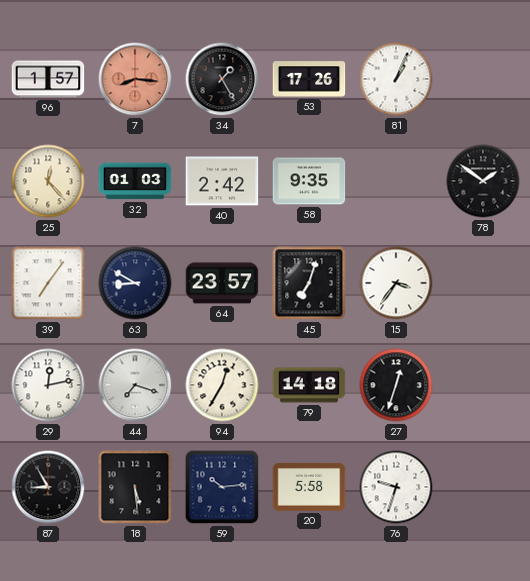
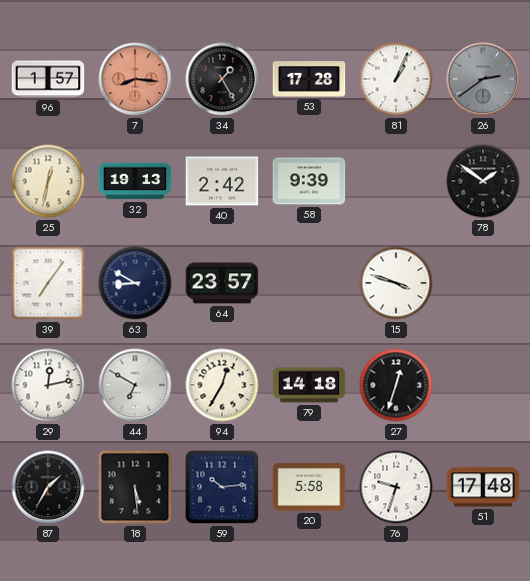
53: 17:26 -> 17:28 (309, 79)
26: none -> 2:39 (483, 79)
25: 12:23 -> 12:32 (48, 181)
32: 01:03 -> 19:13 (135, 181)
58: 9:35 -> 9:39 (309, 181)
45: 7:03 -> none (309, 283)
15: 3:36 -> 3:48 (396, 283)
44: 7:18 -> 6:50 (135, 385)
87: 8:55 -> 1:35 (48, 487)
51: none -> 17:48 (483, 487)
